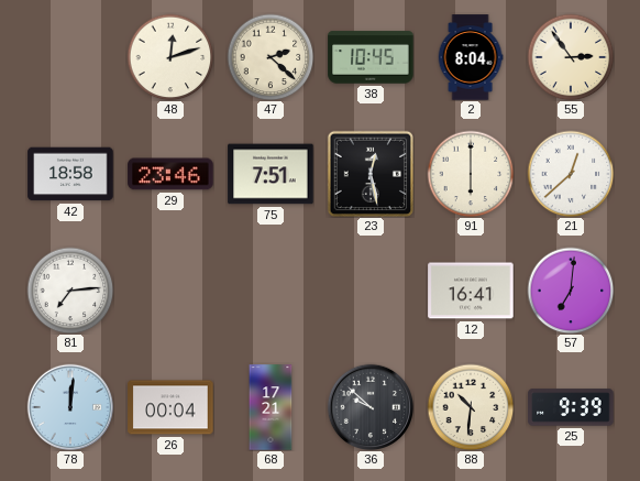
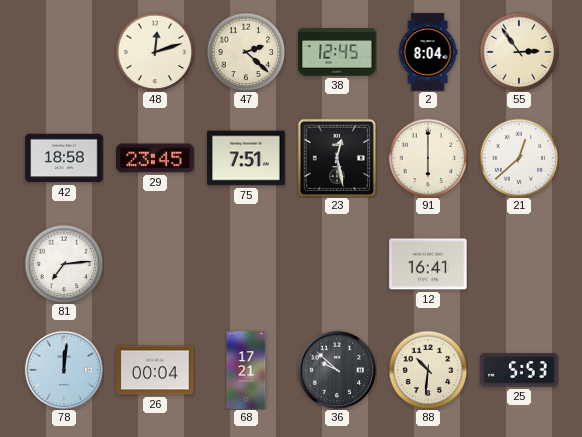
38: 10:45 -> 12:45 (337, 52)
29: 23:46 -> 23:45 (155, 158)
57: 7:01 -> none (571, 291)
25: 9:39 -> 5:53 (519, 370)
